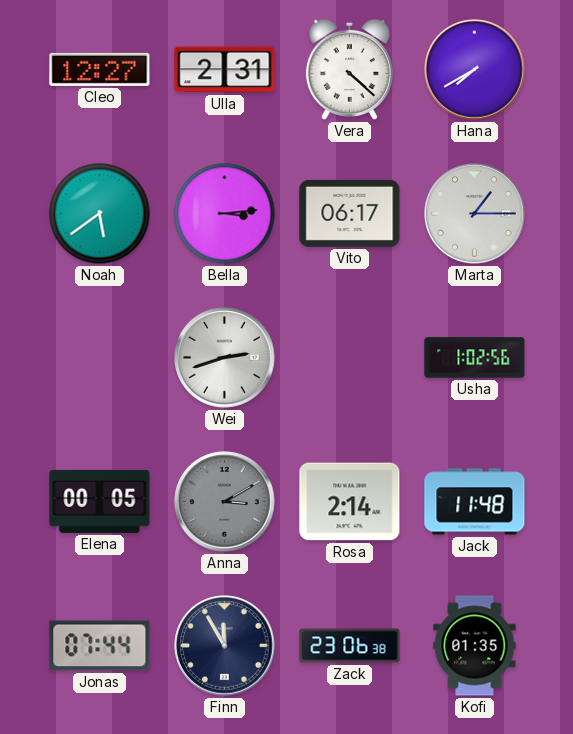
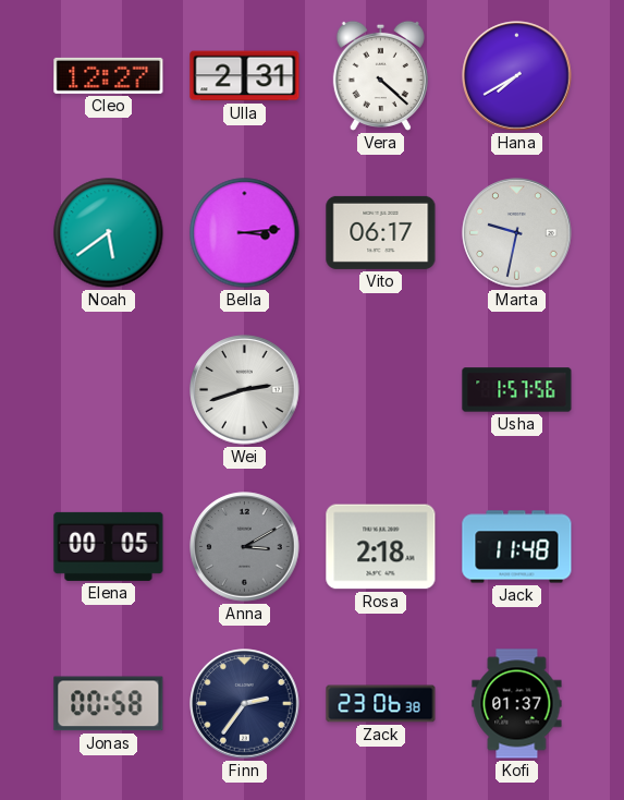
Marta: 1:15 -> 9:32 (517, 233)
Usha: 1:02 -> 1:57 (517, 390)
Rosa: 2:14 -> 2:18 (381, 547)
Jonas: 07:44 -> 00:58 (109, 704)
Finn: 11:55 -> 2:36 (245, 704)
Kofi: 01:35 -> 01:37 (517, 704)
